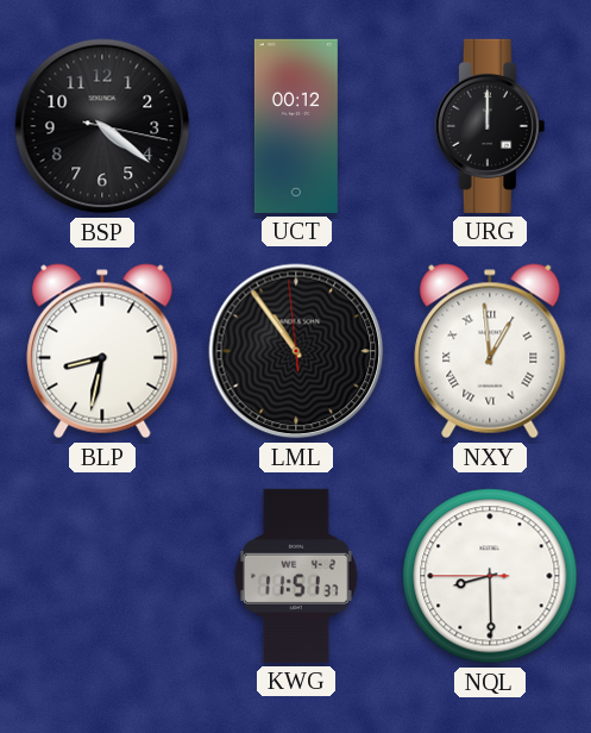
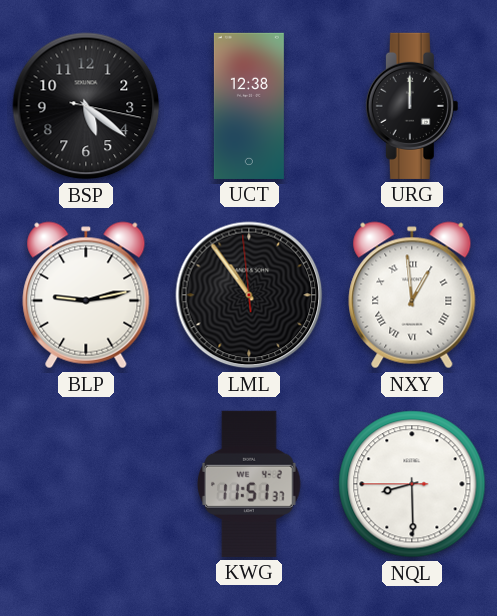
BSP: 4:21 -> 5:21 (86, 106)
UCT: 00:12 -> 12:38 (249, 106)
BLP: 8:32 -> 9:13 (86, 295)
